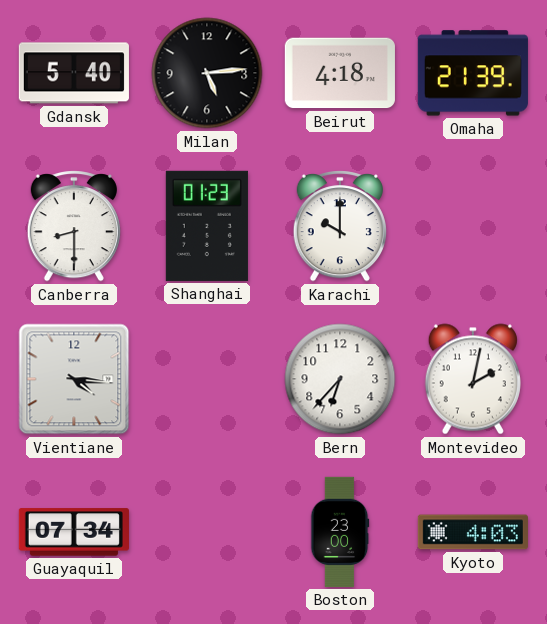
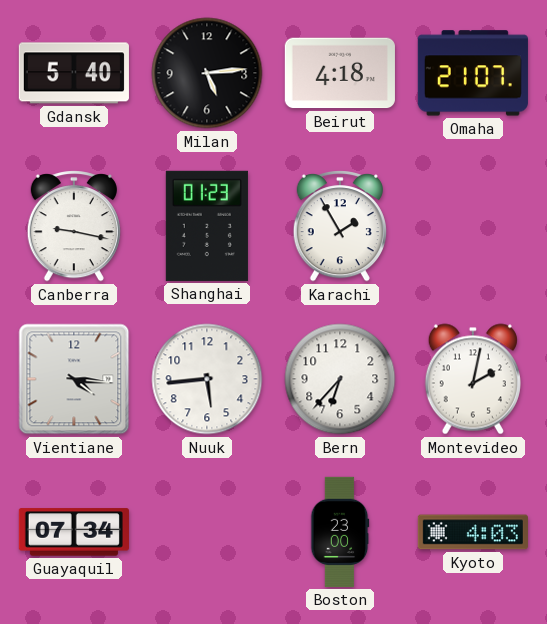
Omaha: 21:39 -> 21:07 (473, 73)
Canberra: 8:30 -> 9:17 (74, 227)
Karachi: 10:00 -> 1:55 (340, 227)
Nuuk: none -> 5:44 (207, 379)
